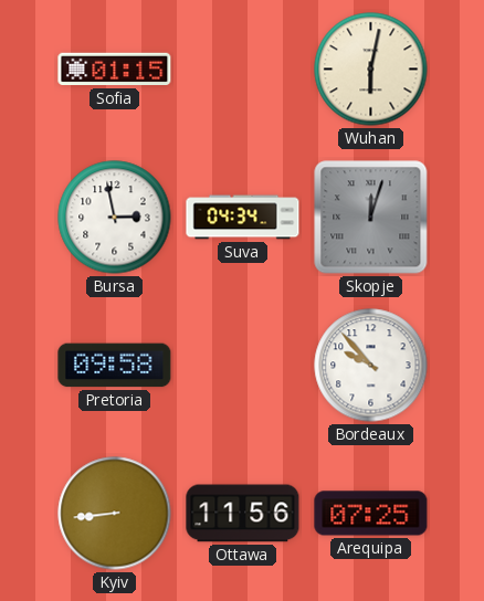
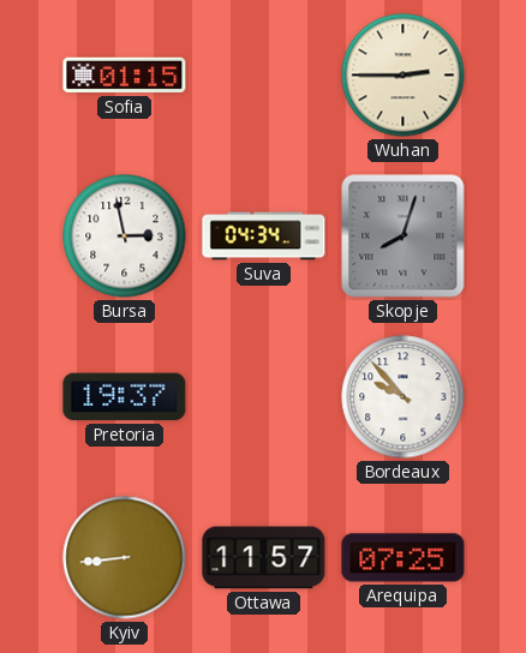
Wuhan: 6:02 -> 2:45 (404, 76)
Skopje: 12:03 -> 8:03 (404, 236)
Pretoria: 09:58 -> 19:37 (125, 397)
Ottawa: 11:56 -> 11:57 (264, 558)
